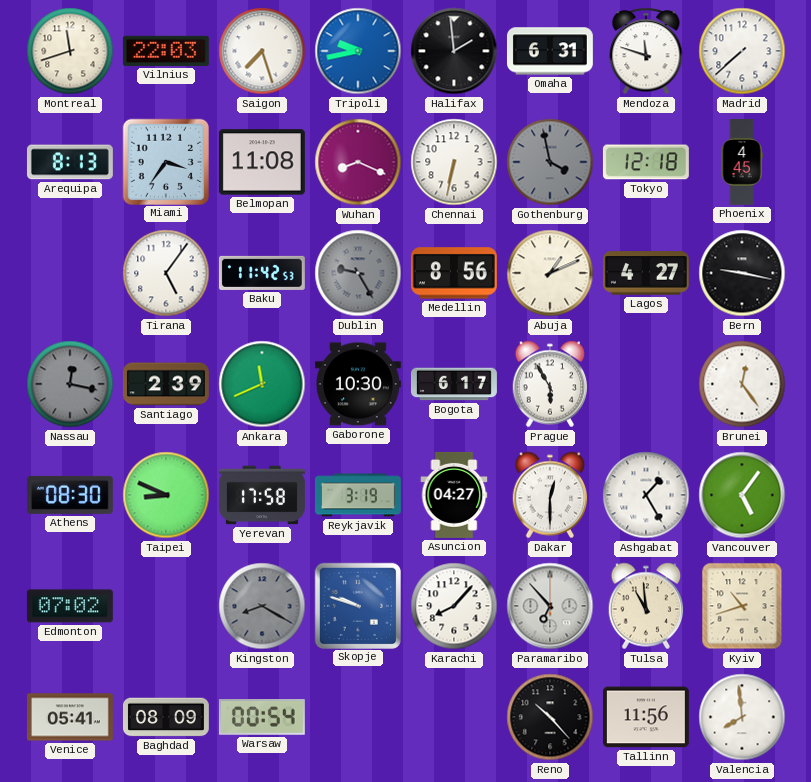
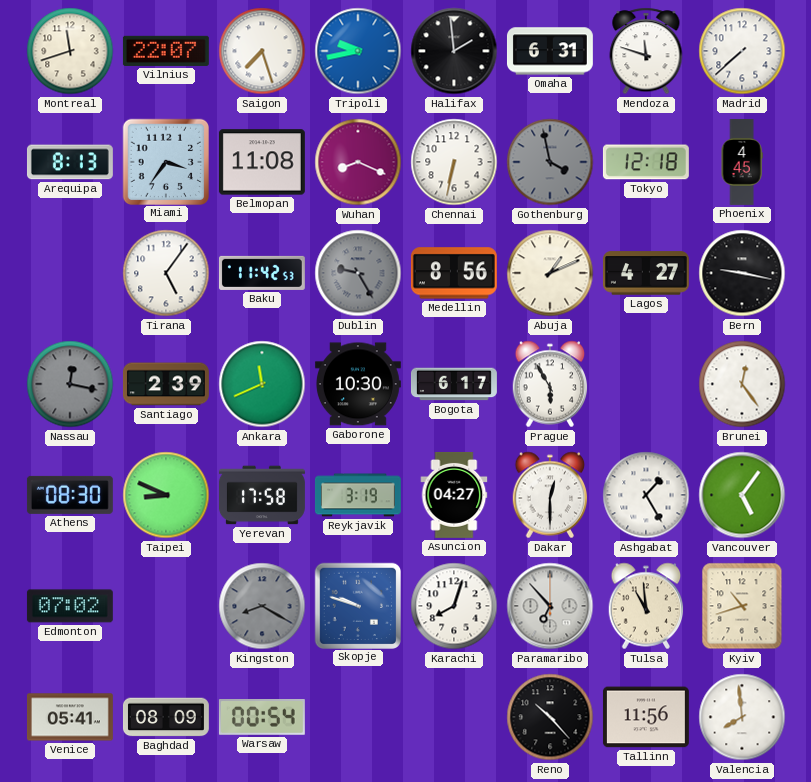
Vilnius: 22:03 -> 22:07 (166, 51)
Karachi: 8:07 -> 8:03 (454, 606)
